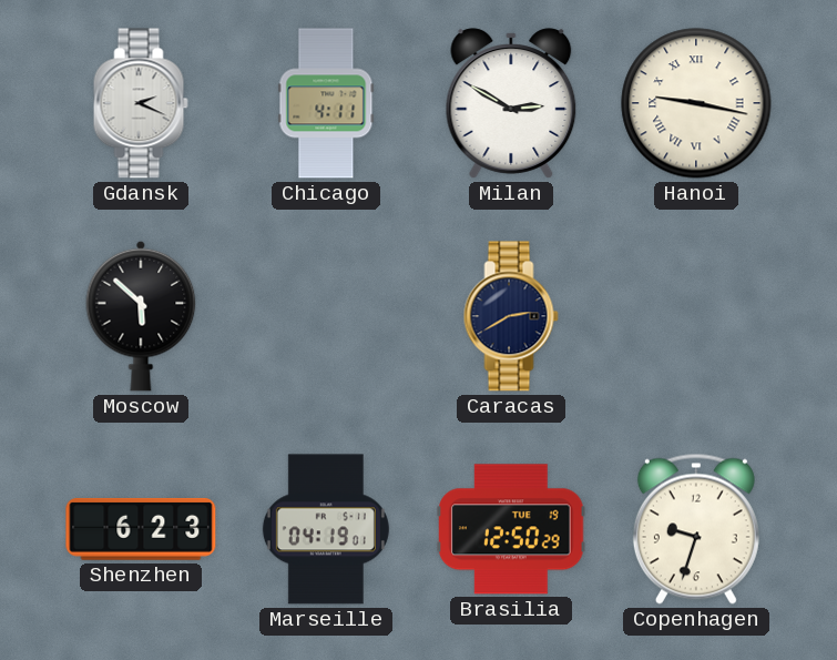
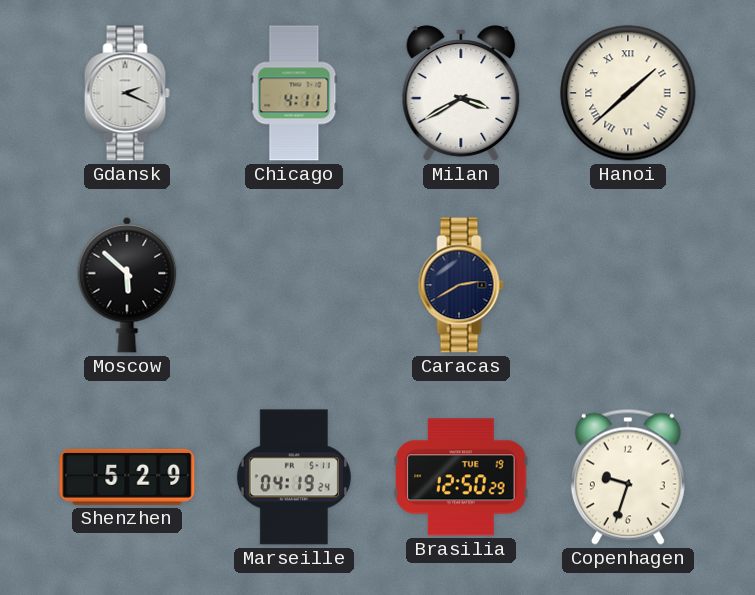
Milan: 2:50 -> 3:40 (461, 93)
Hanoi: 9:17 -> 1:38 (628, 93)
Shenzhen: 6:23 -> 5:29 (127, 477)
Marseille: 04:19:01 -> 04:19:24 (294, 477)
